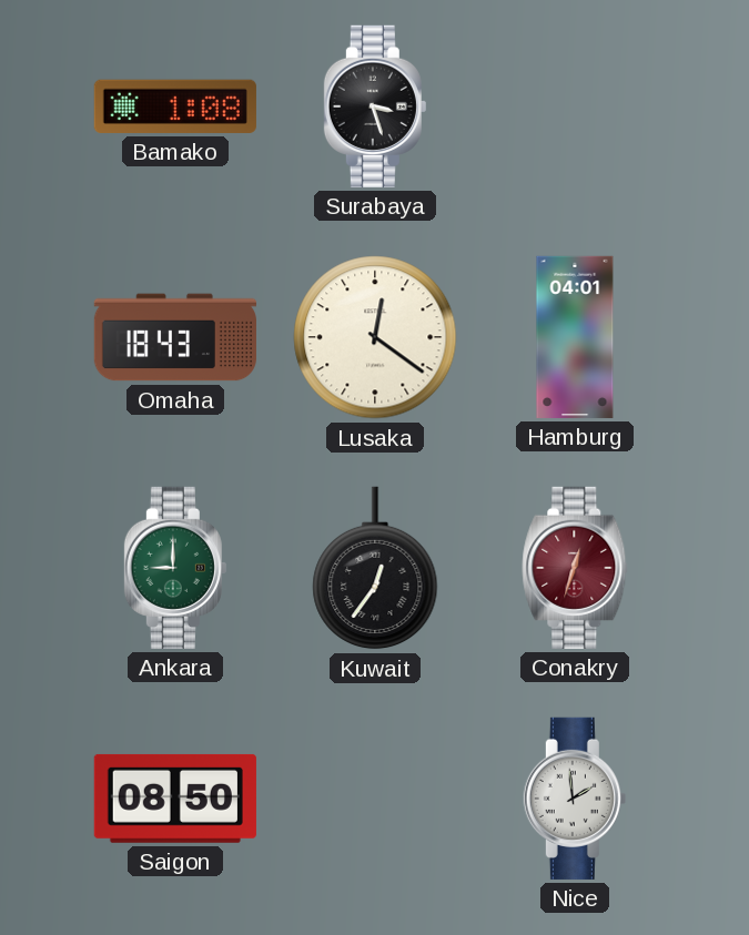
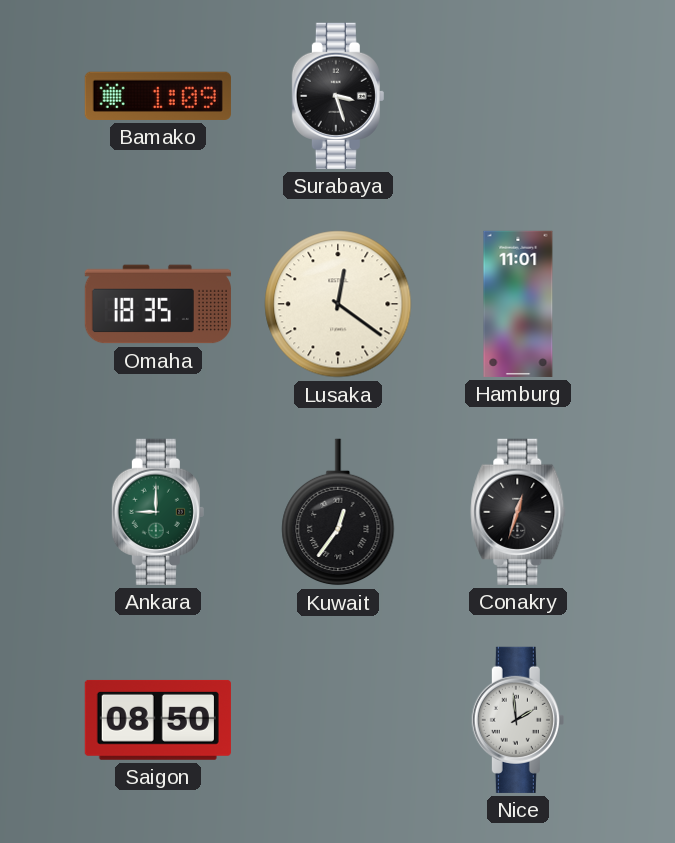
Bamako: 1:08 -> 1:09 (158, 96)
Omaha: 18:43 -> 18:35 (158, 304)
Hamburg: 04:01 -> 11:01 (518, 304)
Conakry dial: burgundy -> black (518, 512)
